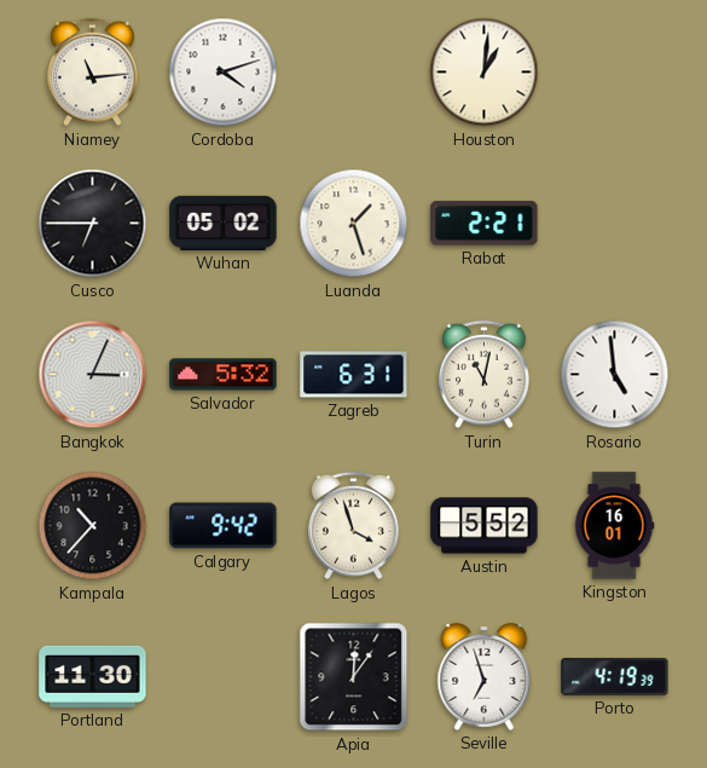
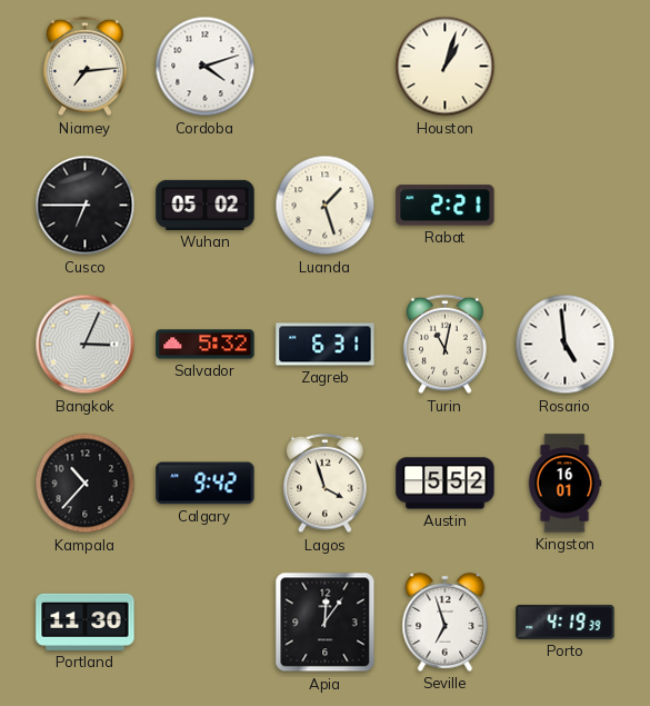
Niamey: 11:14 -> 7:14 (86, 67)
Houston: 1:01 -> 1:03 (446, 67)
